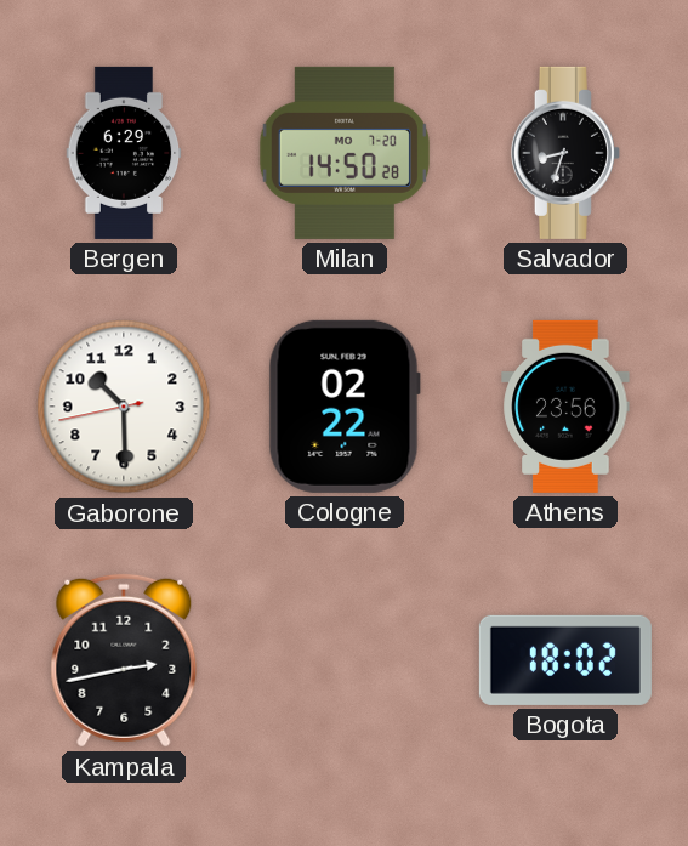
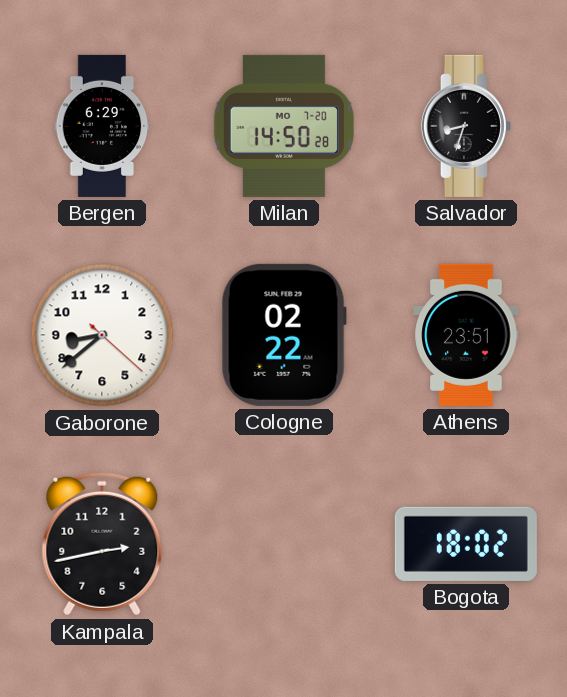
Gaborone: 10:29 -> 8:38 (102, 335)
Athens: 23:56 -> 23:51 (466, 335)
